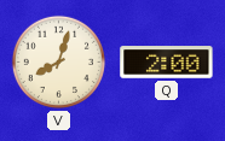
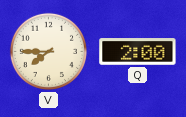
V: 8:03 -> 7:45 (48, 51)
